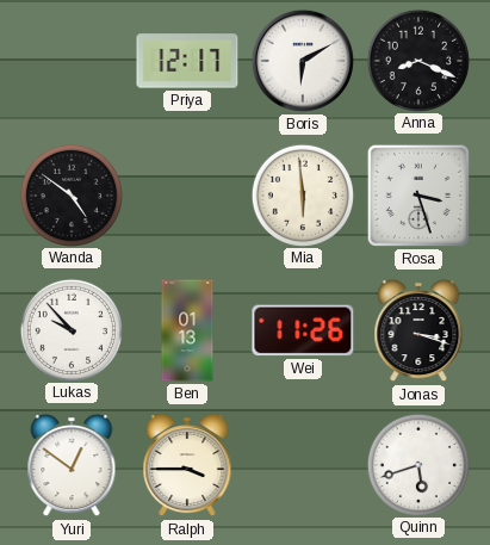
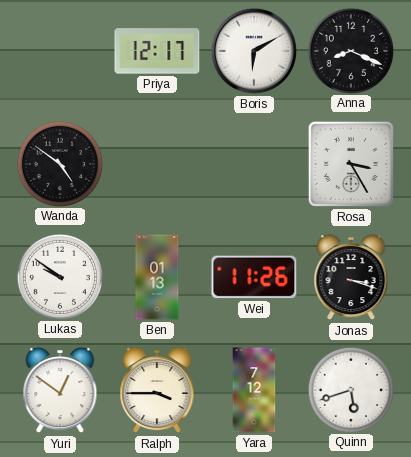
Mia: 5:59 -> none (302, 194)
Rosa: 3:27 -> 3:25 (351, 164)
Lukas: 9:53 -> 9:51 (59, 276)
Yara: none -> 7:12 (254, 390)
